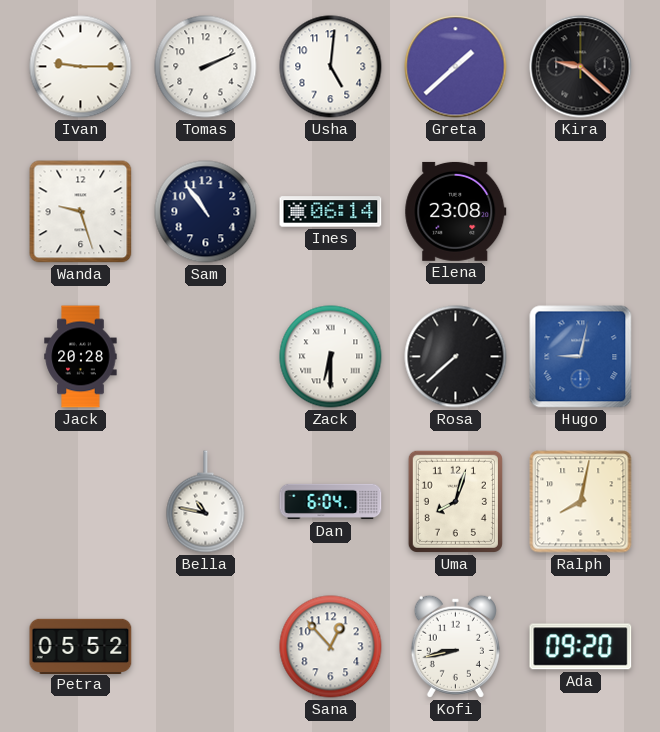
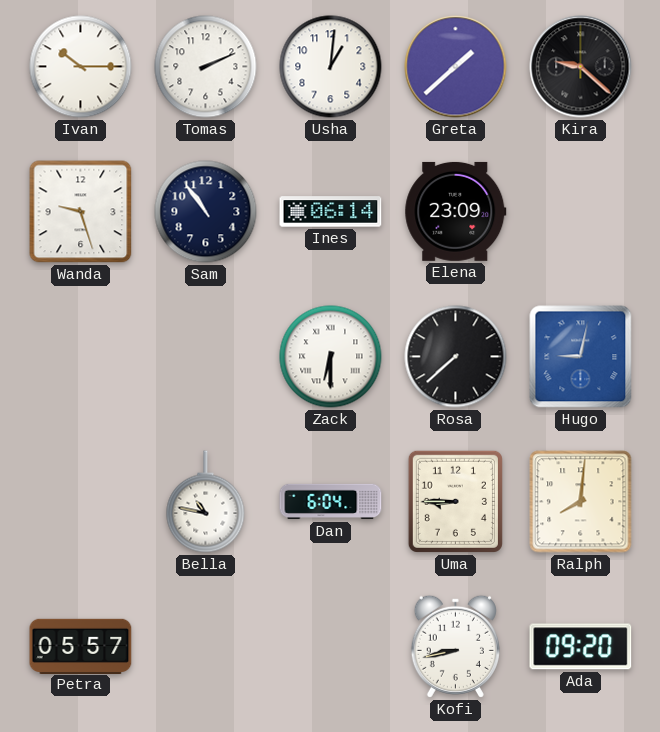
Ivan: 9:15 -> 10:15 (81, 67)
Usha: 5:01 -> 1:01 (331, 67)
Elena: 23:08 -> 23:09 (456, 211)
Jack: 20:28 -> none (81, 357)
Uma: 8:03 -> 8:45 (455, 501)
Ralph: 8:02 -> 8:01 (581, 502)
Petra: 05:52 -> 05:57 (81, 646)
Sana: 12:53 -> none (331, 647)
